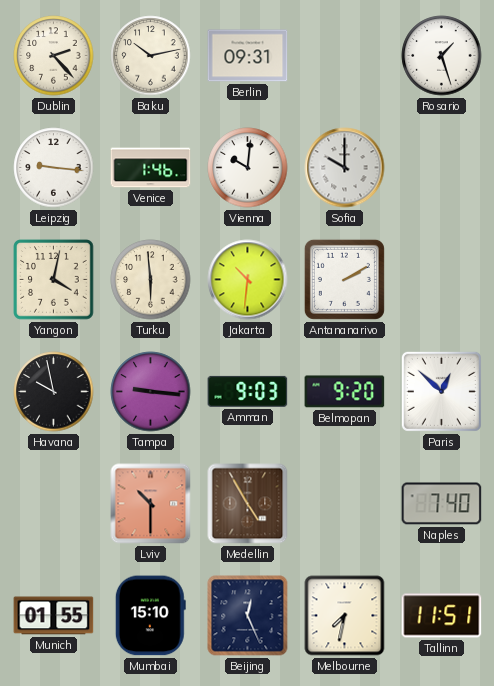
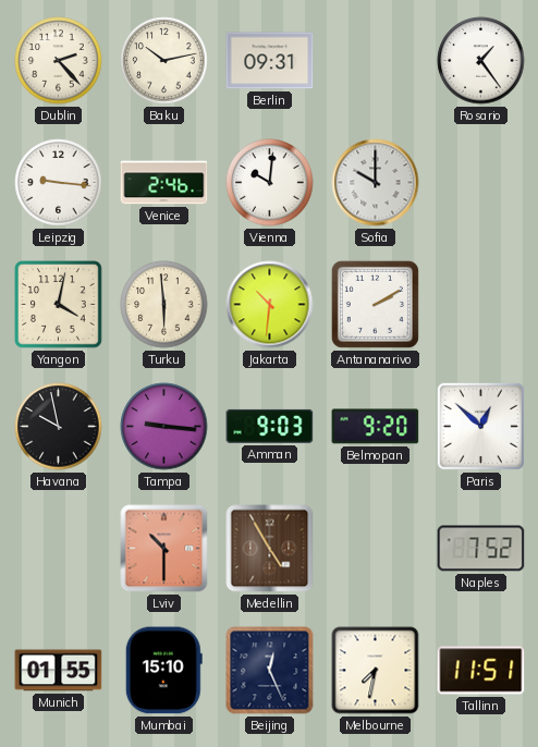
Rosario: 1:27 -> 1:24 (481, 61)
Venice: 1:46 -> 2:46 (164, 183)
Naples: 7:40 -> 7:52 (481, 549)
